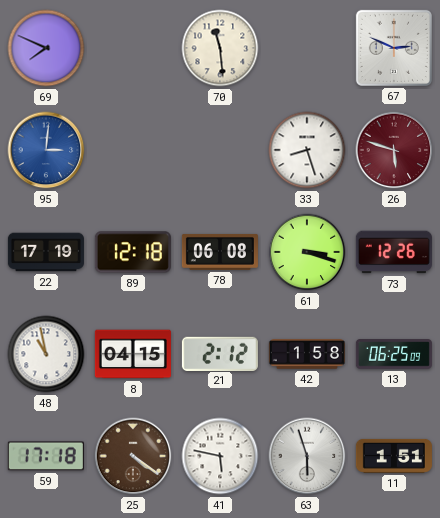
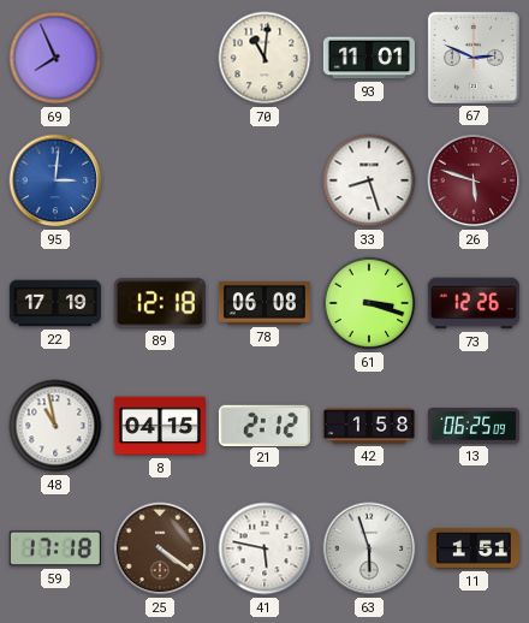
69: 7:49 -> 7:56 (55, 58)
70: 11:29 -> 11:01 (264, 58)
93: none -> 11:01 (369, 58)
